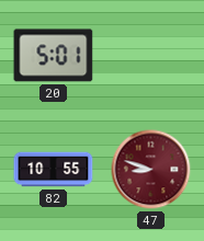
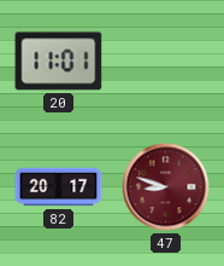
20: 5:01 -> 11:01 (59, 62)
82: 10:55 -> 20:17 (59, 187)
